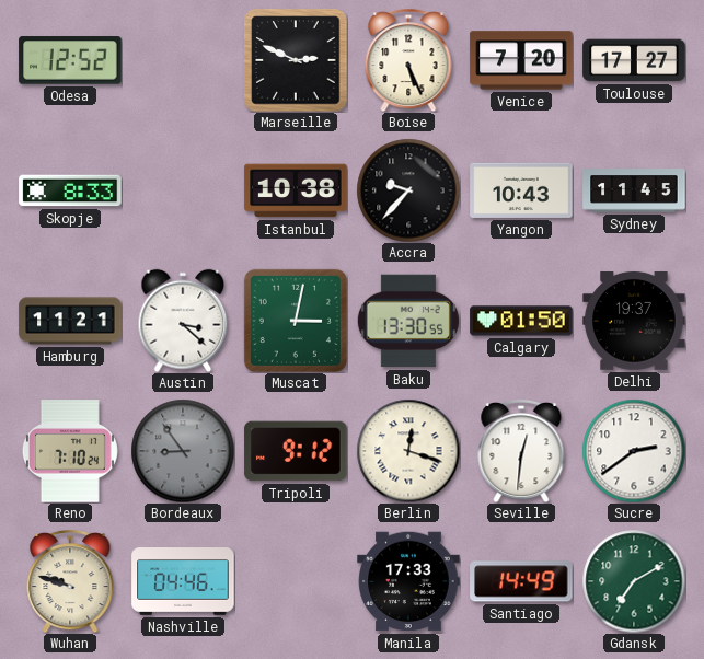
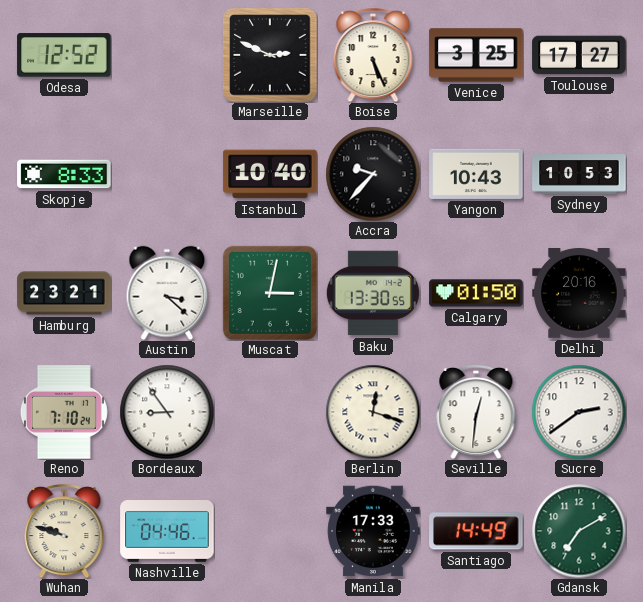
Venice: 7:20 -> 3:25 (476, 55)
Istanbul: 10:38 -> 10:40 (270, 174)
Sydney: 11:45 -> 10:53 (579, 174)
Hamburg: 11:21 -> 23:21 (64, 293)
Delhi: 19:37 -> 20:16 (579, 294)
Bordeaux dial: grey -> white (167, 412)
Tripoli: 9:12 -> none (296, 451)
